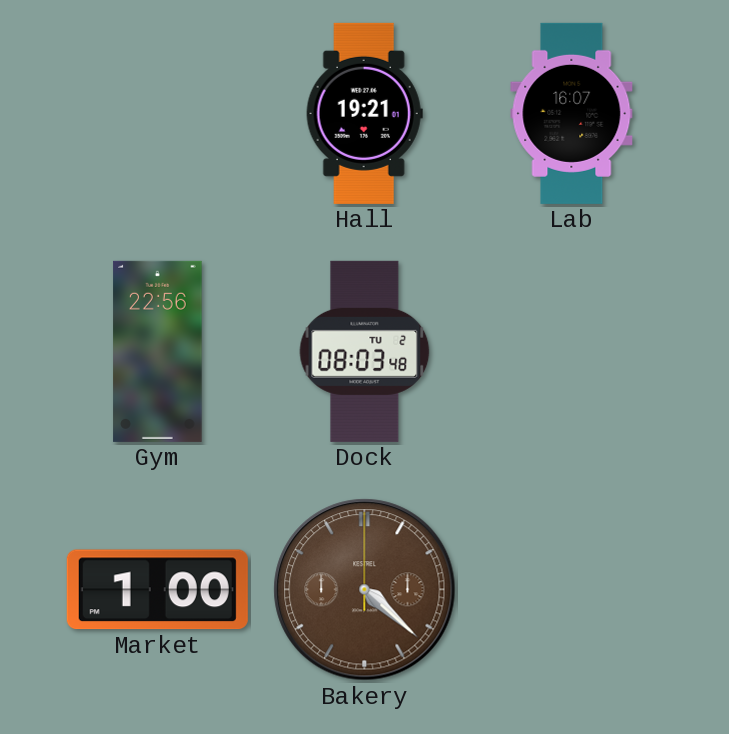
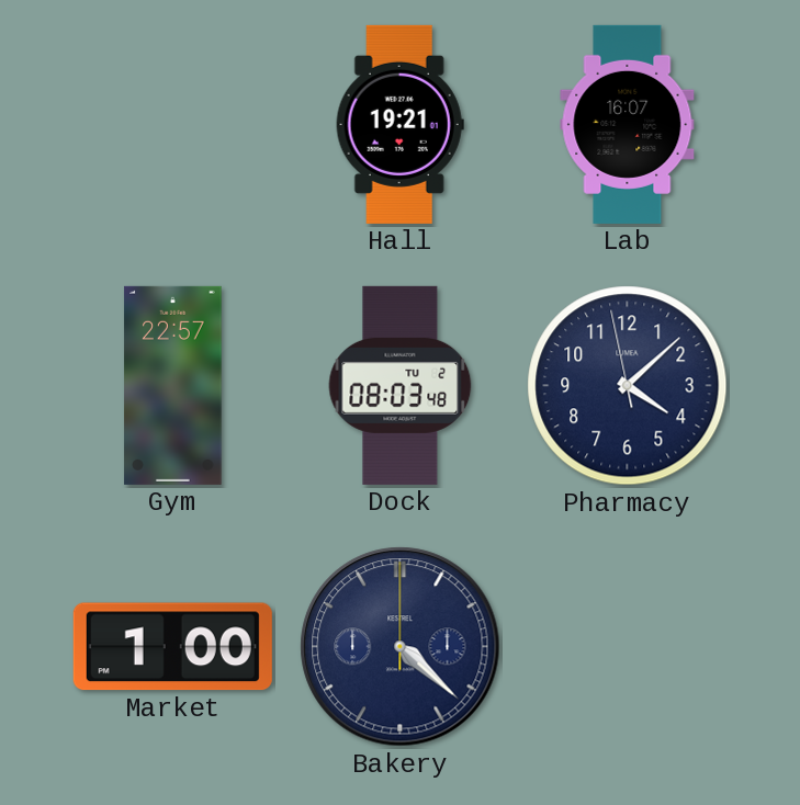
Gym: 22:56 -> 22:57 (173, 385)
Pharmacy: none -> 4:07 (628, 386)
Bakery dial: brown -> navy (401, 647)
